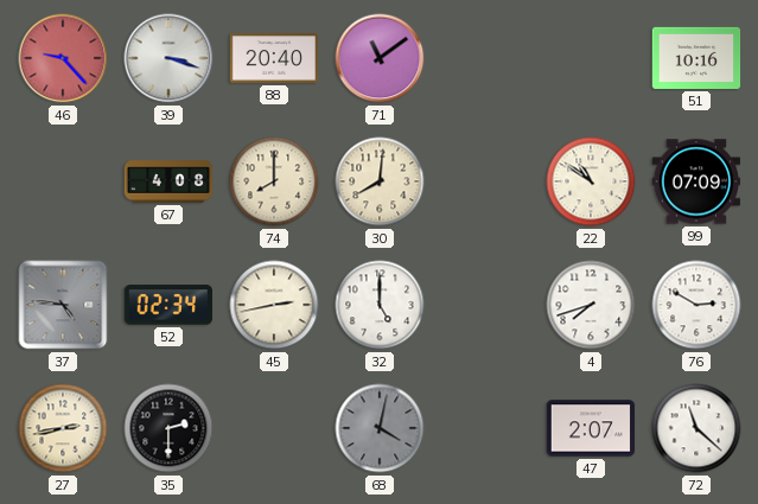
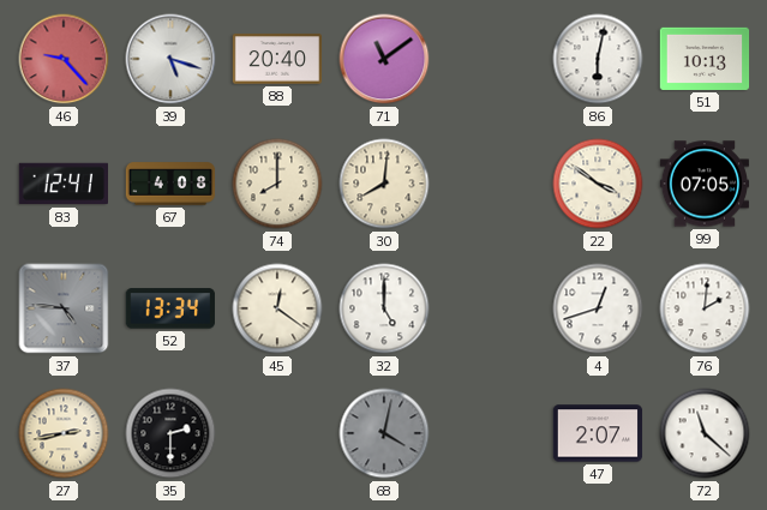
39: 3:18 -> 5:18 (170, 59)
86: none -> 6:02 (598, 59)
51: 10:16 -> 10:13 (705, 59)
83: none -> 12:41 (62, 184)
22: 10:51 -> 3:51 (598, 184)
99: 07:09 -> 07:05 (705, 184)
52: 02:34 -> 13:34 (170, 308)
45: 2:43 -> 12:21 (277, 308)
4: 7:42 -> 12:42 (598, 308)
76: 2:50 -> 2:01 (705, 308)
